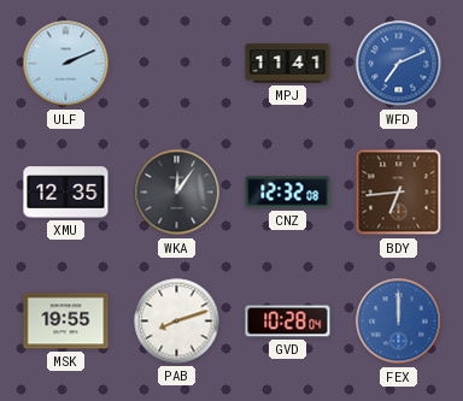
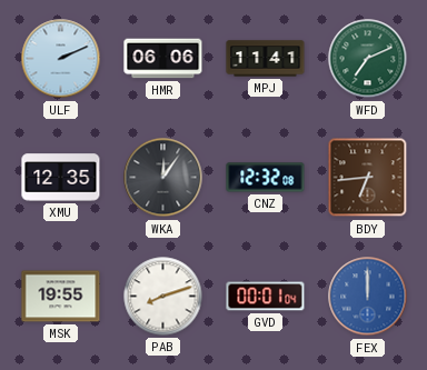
HMR: none -> 06:06 (163, 59)
WFD dial: blue -> green (368, 59)
GVD: 10:28 -> 00:01 (266, 297)
